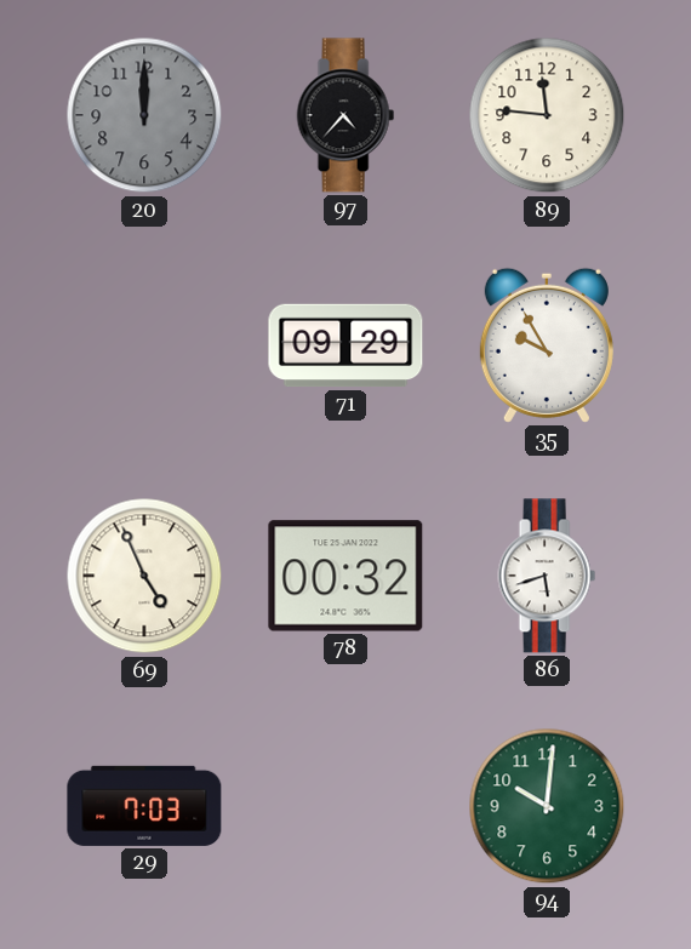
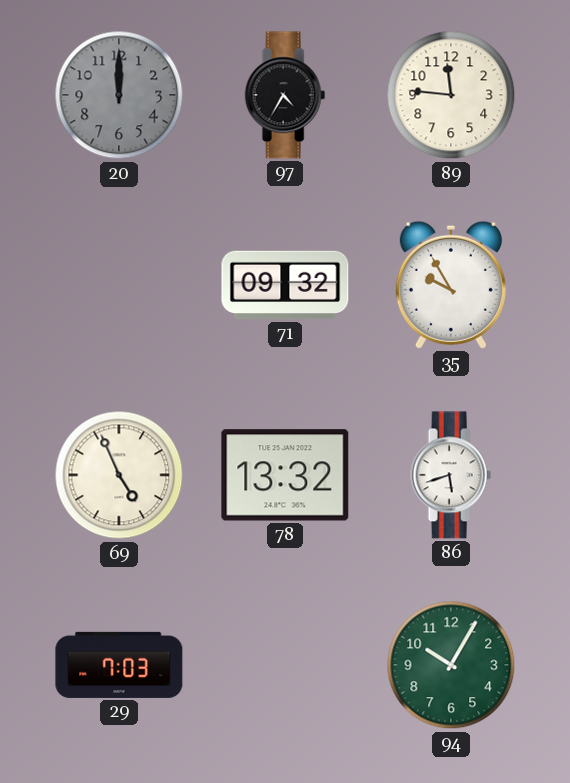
97: 4:37 -> 4:35 (285, 95)
71: 09:29 -> 09:32 (285, 285)
78: 00:32 -> 13:32 (285, 475)
94: 10:01 -> 10:05 (451, 665)
